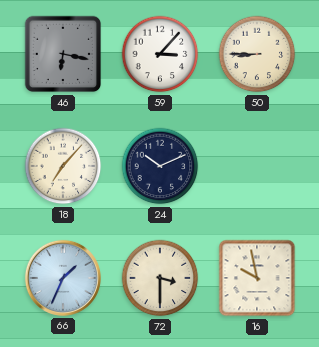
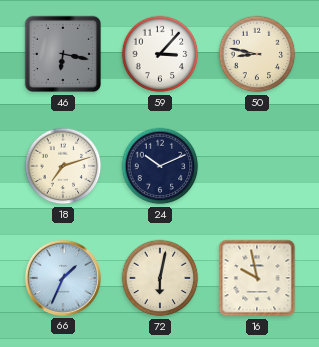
50: 8:45 -> 8:47 (257, 54)
18: 7:07 -> 7:12 (63, 166)
72: 3:30 -> 6:02 (160, 278)
